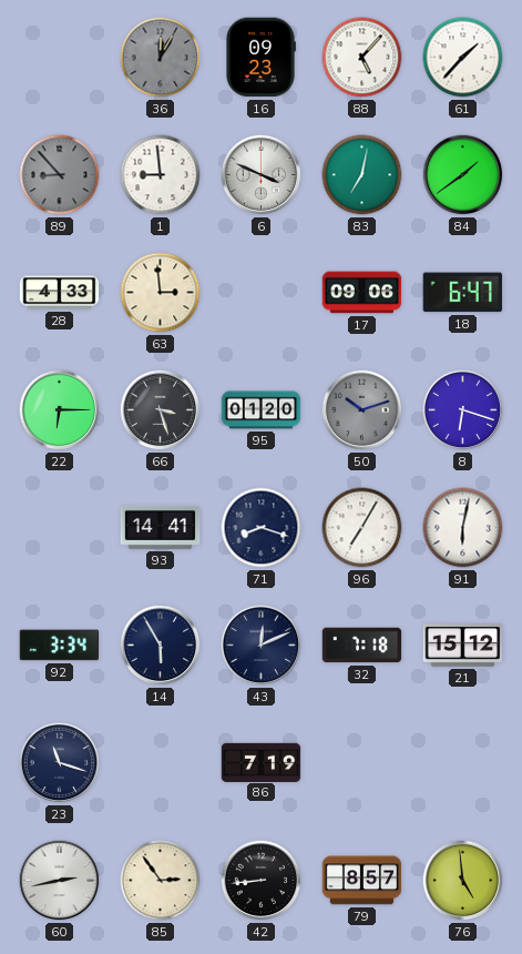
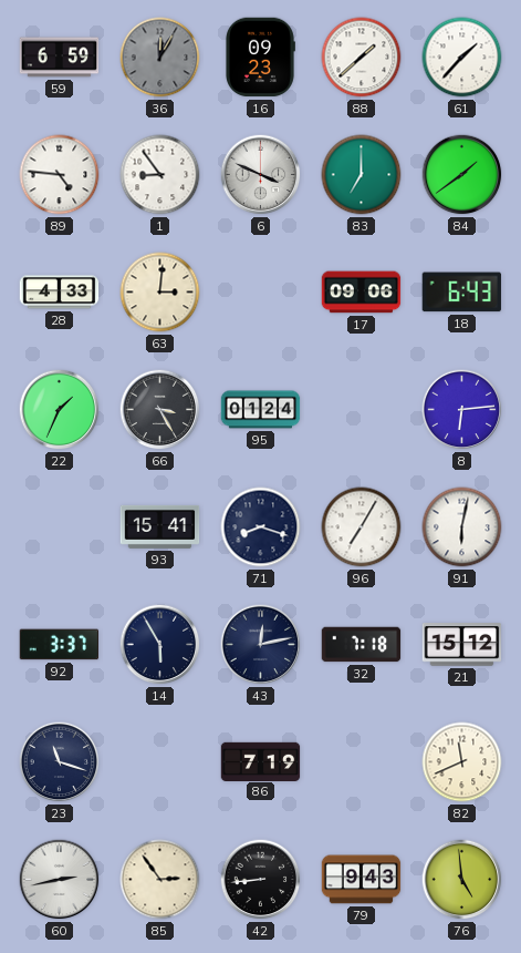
59: none -> 6:59 (60, 58)
88: 5:07 -> 1:38 (362, 58)
89: 8:53 -> 4:46 (60, 175)
89 dial: grey -> white (60, 175)
1: 8:59 -> 8:54 (160, 175)
83: 7:02 -> 7:00 (362, 175)
63: 2:59 -> 3:01 (160, 293)
18: 6:47 -> 6:43 (461, 293)
22: 6:15 -> 1:34 (60, 410)
66: 3:27 -> 3:25 (160, 410)
95: 01:20 -> 01:24 (261, 410)
50: 10:12 -> none (362, 410)
8: 6:18 -> 6:14 (462, 410)
93: 14:41 -> 15:41 (160, 526)
92: 3:34 -> 3:37 (60, 645)
43: 12:11 -> 12:13 (261, 645)
82: none -> 11:41 (462, 762)
79: 8:57 -> 9:43 (362, 880)
